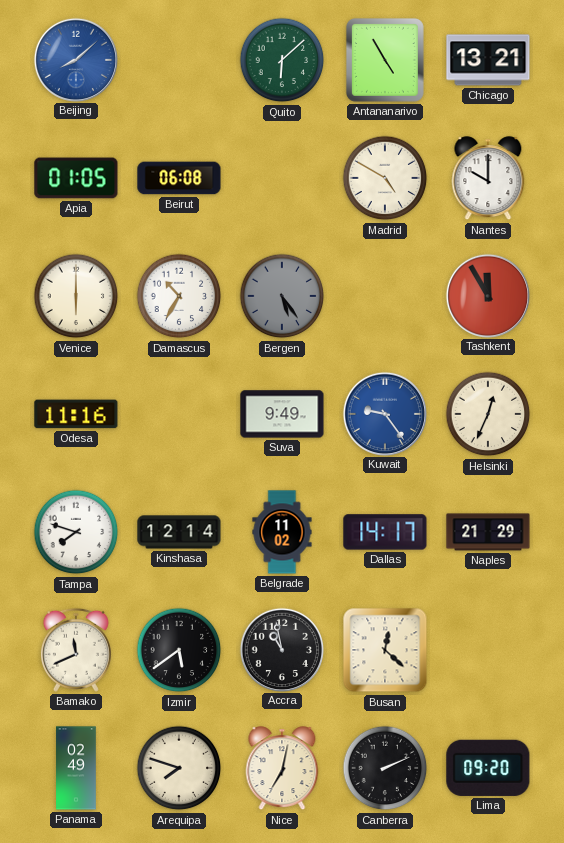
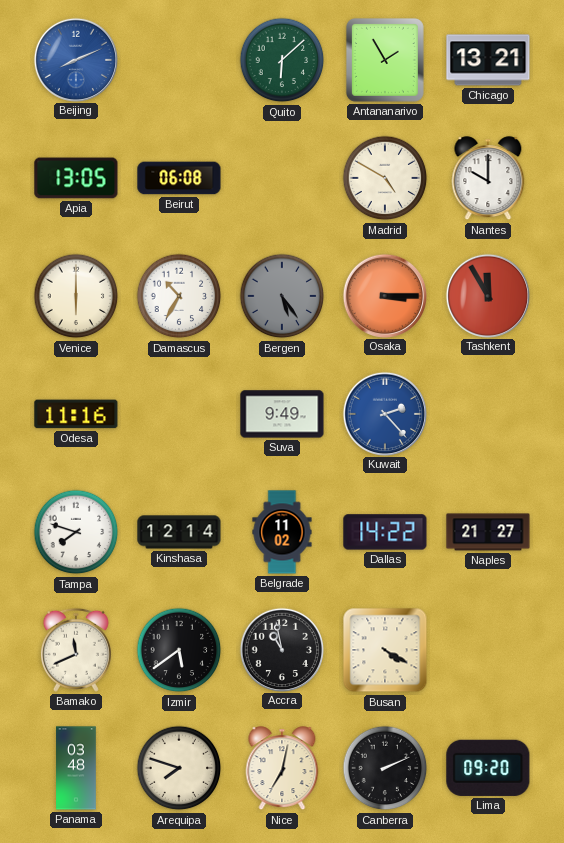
Beijing: 8:08 -> 8:11 (75, 59)
Antananarivo: 4:55 -> 1:55 (385, 60)
Apia: 01:05 -> 13:05 (76, 178)
Osaka: none -> 3:15 (384, 295)
Kuwait: 9:24 -> 2:23 (384, 413)
Helsinki: 12:34 -> none (488, 414)
Dallas: 14:17 -> 14:22 (385, 532)
Naples: 21:29 -> 21:27 (488, 532)
Busan: 12:22 -> 4:20 (385, 650)
Panama: 02:49 -> 03:48 (76, 768)
